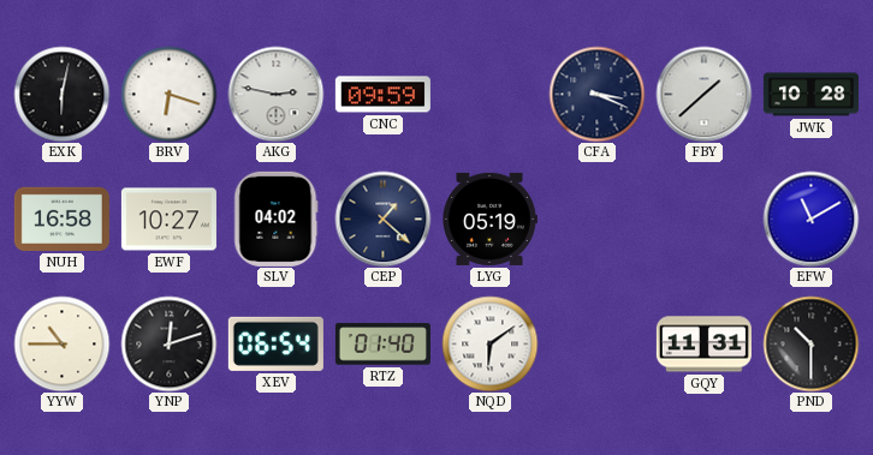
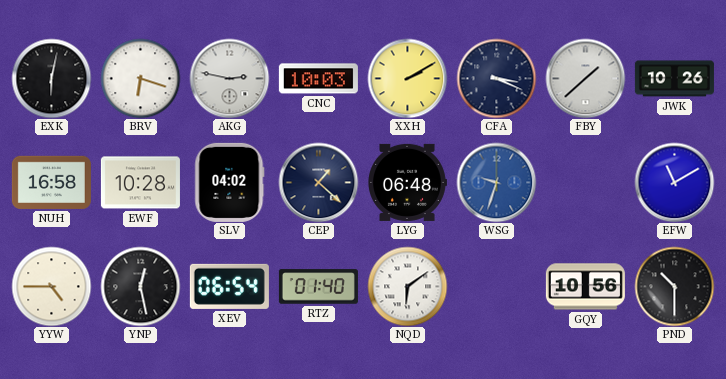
CNC: 09:59 -> 10:03 (318, 79)
XXH: none -> 2:10 (407, 78)
JWK: 10:28 -> 10:26 (674, 79)
EWF: 10:27 -> 10:28 (140, 183)
LYG: 05:19 -> 06:48 (408, 182)
WSG: none -> 9:33 (496, 182)
YYW: 10:45 -> 4:45 (51, 286)
YNP: 12:12 -> 12:28 (140, 286)
GQY: 11:31 -> 10:56 (585, 287)
